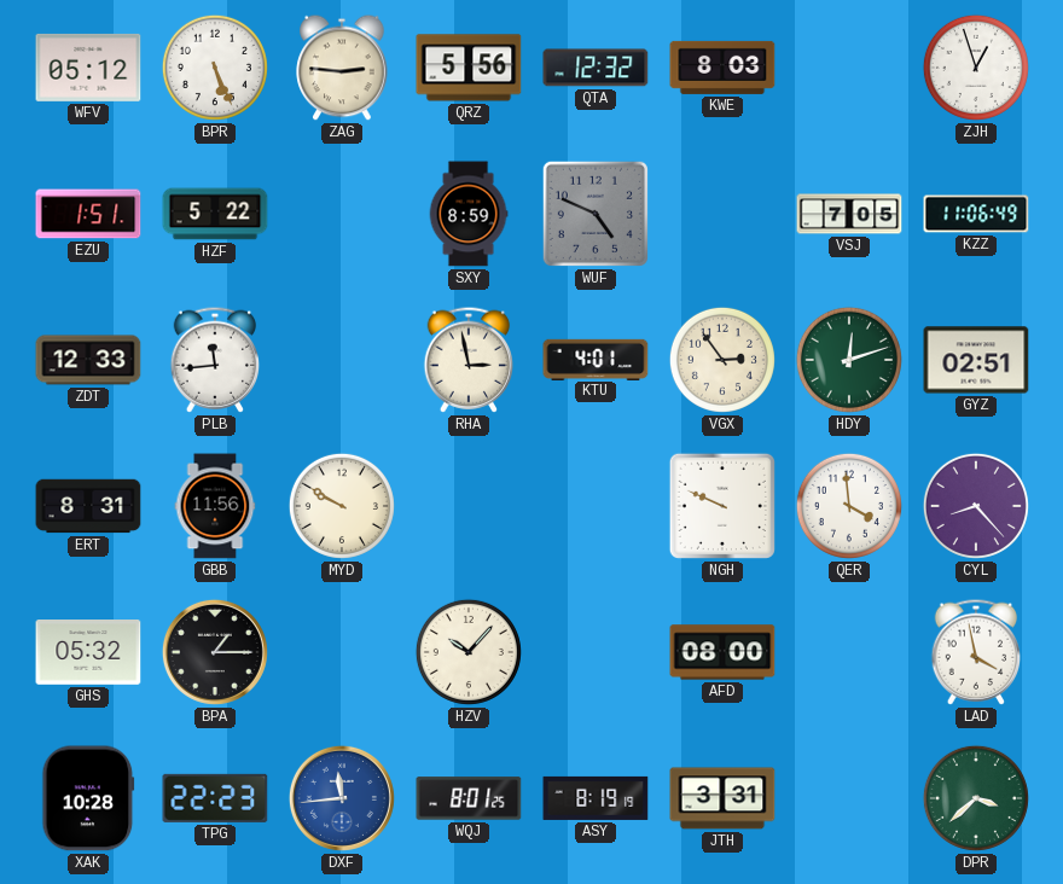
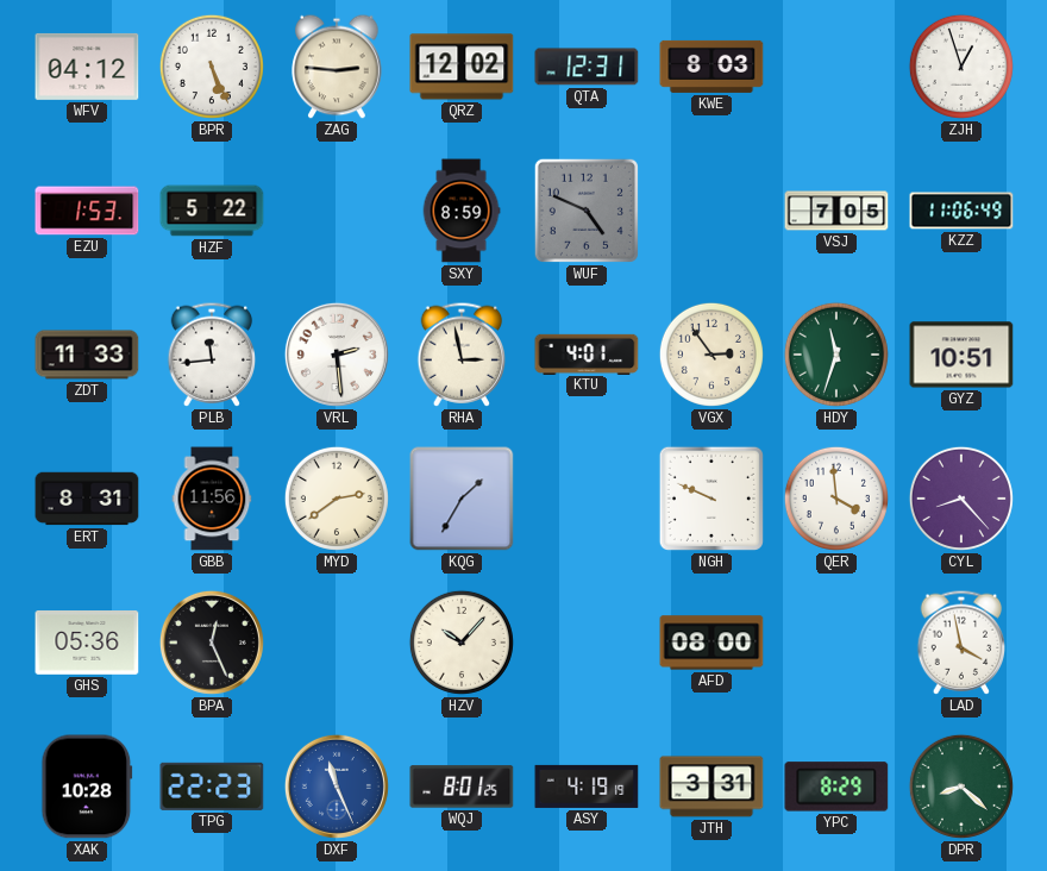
WFV: 05:12 -> 04:12 (87, 67)
QRZ: 5:56 -> 12:02 (462, 67)
QTA: 12:32 -> 12:31 (587, 67)
EZU: 1:51 -> 1:53 (87, 211)
ZDT: 12:33 -> 11:33 (87, 355)
VRL: none -> 2:29 (337, 355)
HDY: 12:12 -> 11:33 (836, 355)
GYZ: 02:51 -> 10:51 (961, 355)
MYD: 9:50 -> 2:39 (337, 499)
KQG: none -> 1:35 (462, 499)
GHS: 05:32 -> 05:36 (87, 644)
BPA: 1:15 -> 12:26 (212, 643)
DXF: 11:44 -> 11:26 (337, 787)
ASY: 8:19 -> 4:19 (587, 787)
YPC: none -> 8:29 (836, 787)
DPR: 3:38 -> 8:22 (961, 787)
